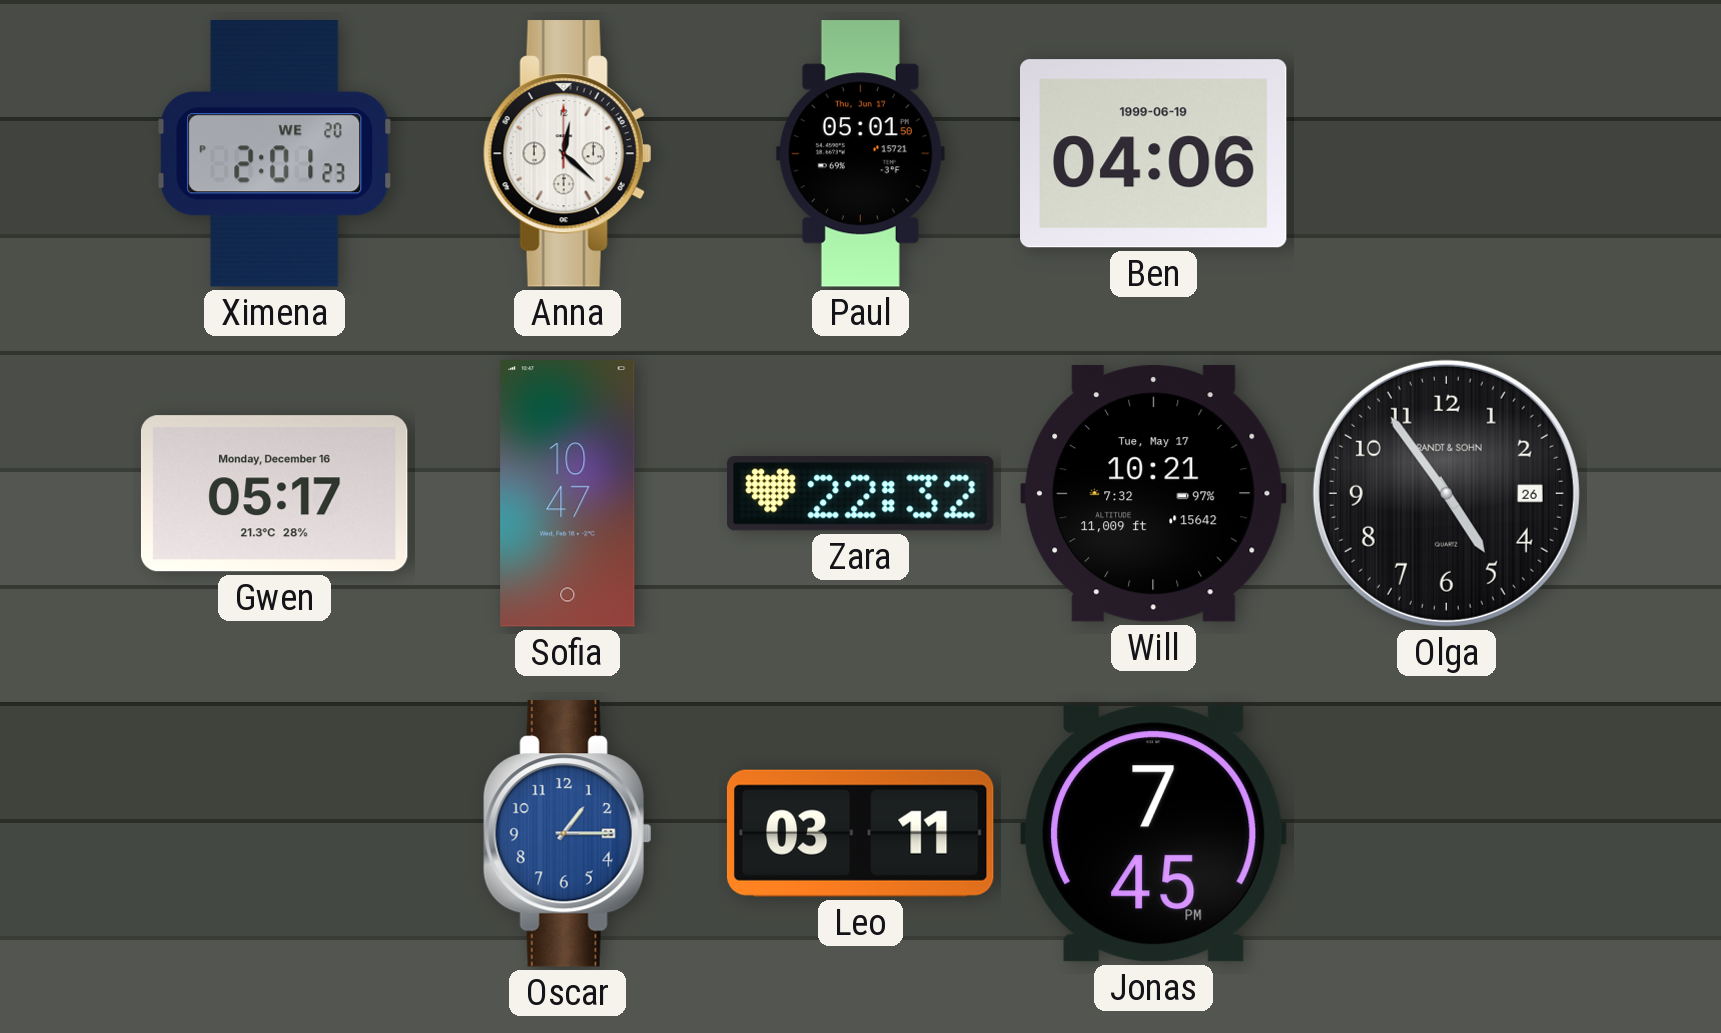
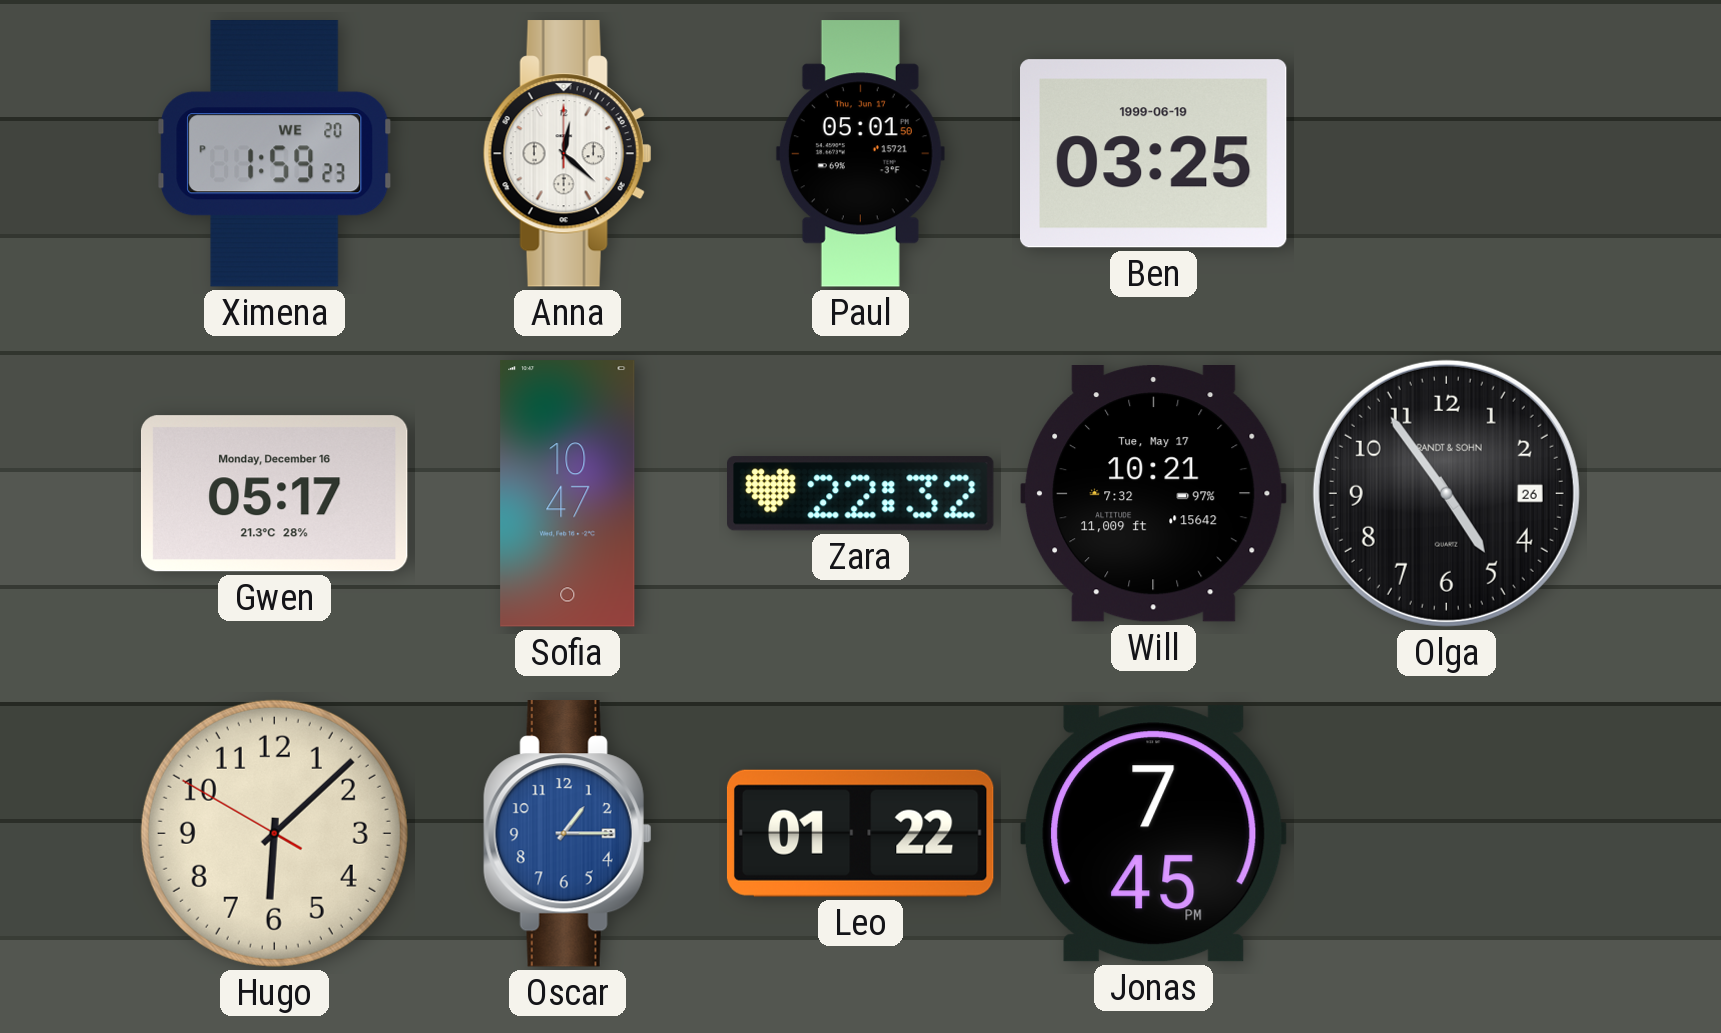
Ximena: 2:01 -> 1:59 (275, 154)
Ben: 04:06 -> 03:25 (1154, 154)
Hugo: none -> 6:07 (274, 833)
Leo: 03:11 -> 01:22 (860, 833)
